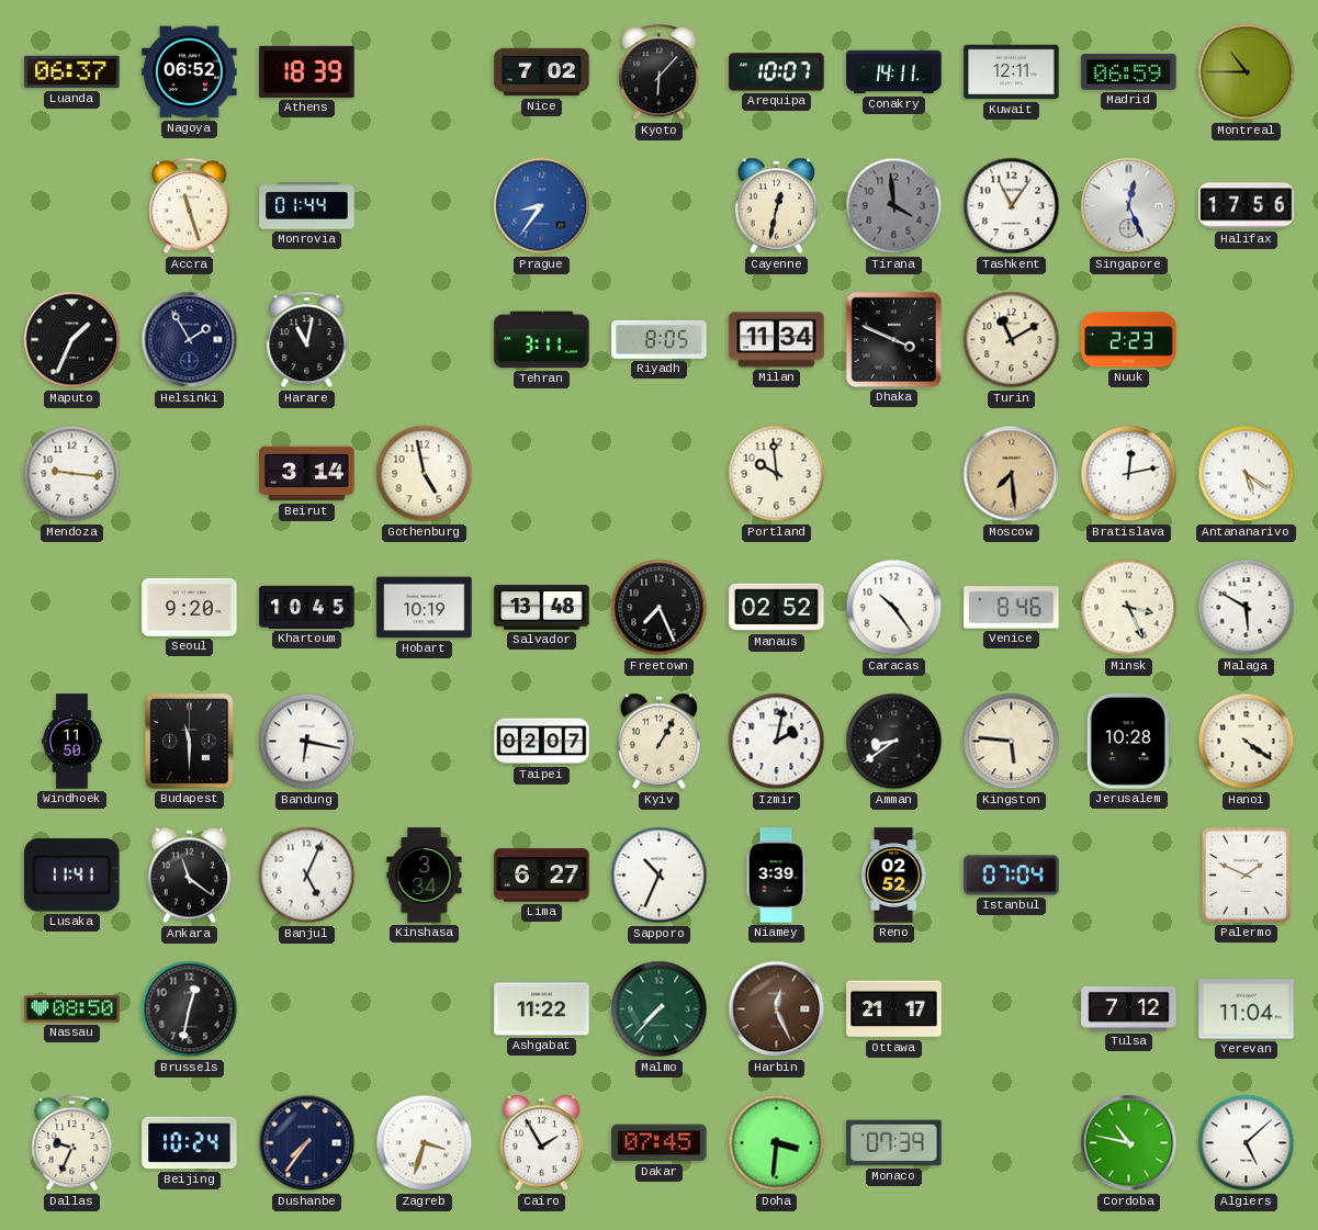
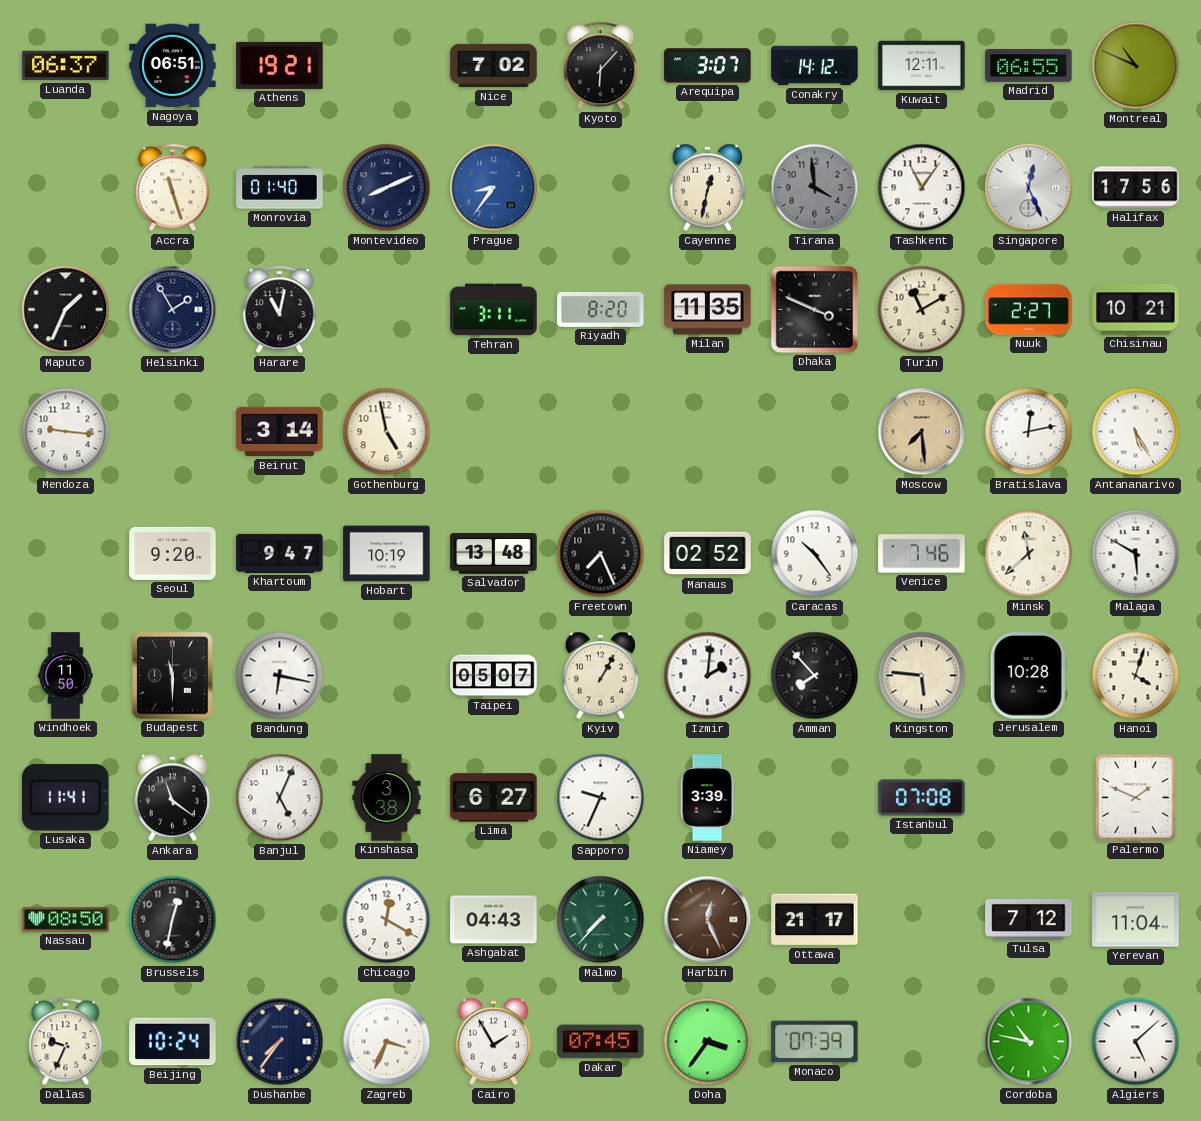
Nagoya: 06:52 -> 06:51 (173, 66)
Athens: 18:39 -> 19:21 (280, 65)
Arequipa: 10:07 -> 3:07 (708, 66)
Conakry: 14:11 -> 14:12 (815, 66)
Madrid: 06:59 -> 06:55 (1029, 66)
Montreal: 10:45 -> 10:49 (1136, 66)
Monrovia: 01:44 -> 01:40 (280, 188)
Montevideo: none -> 8:11 (387, 188)
Riyadh: 8:05 -> 8:20 (601, 309)
Milan: 11:34 -> 11:35 (708, 310)
Nuuk: 2:23 -> 2:27 (1029, 310)
Chisinau: none -> 10:21 (1136, 310)
Portland: 9:59 -> none (777, 474)
Antananarivo: 5:21 -> 5:25 (1136, 432)
Khartoum: 10:45 -> 9:47 (280, 553)
Venice: 8:46 -> 7:46 (922, 554)
Minsk: 3:26 -> 11:38 (1029, 554)
Taipei: 02:07 -> 05:07 (494, 676)
Izmir: 2:02 -> 2:01 (708, 676)
Amman: 8:39 -> 7:53 (815, 676)
Hanoi: 4:21 -> 4:03 (1136, 676)
Kinshasa: 3:34 -> 3:38 (387, 798)
Sapporo: 10:34 -> 9:34 (601, 798)
Reno: 02:52 -> none (893, 876)
Istanbul: 07:04 -> 07:08 (922, 798)
Chicago: none -> 12:20 (387, 920)
Ashgabat: 11:22 -> 04:43 (494, 920)
Zagreb: 3:33 -> 3:34 (387, 1042)
Doha: 3:31 -> 3:36 (708, 1042)
